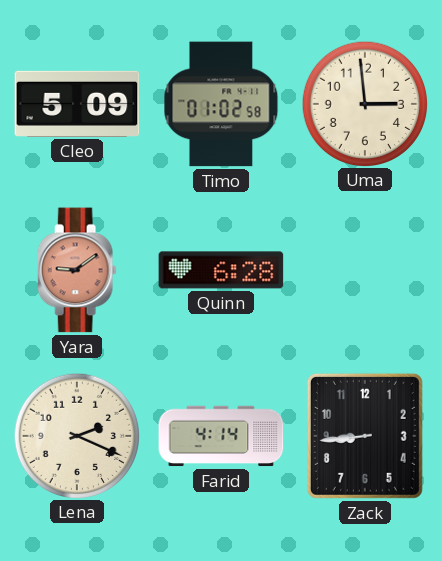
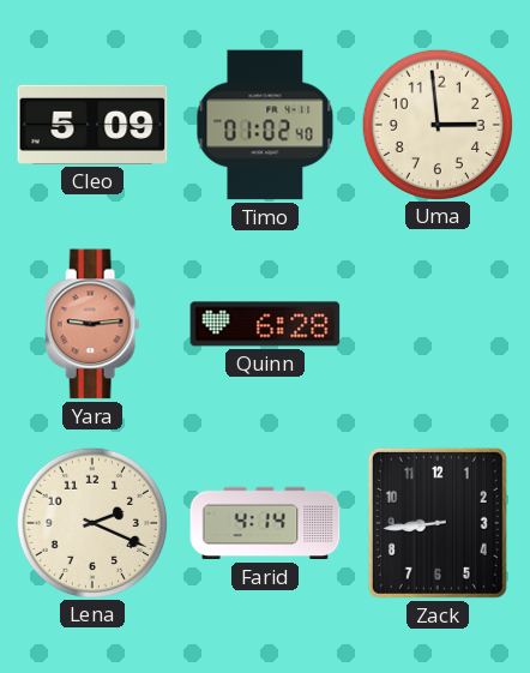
Timo: 01:02:58 -> 01:02:40 (265, 125)
Yara: 9:09 -> 9:14 (92, 324)
